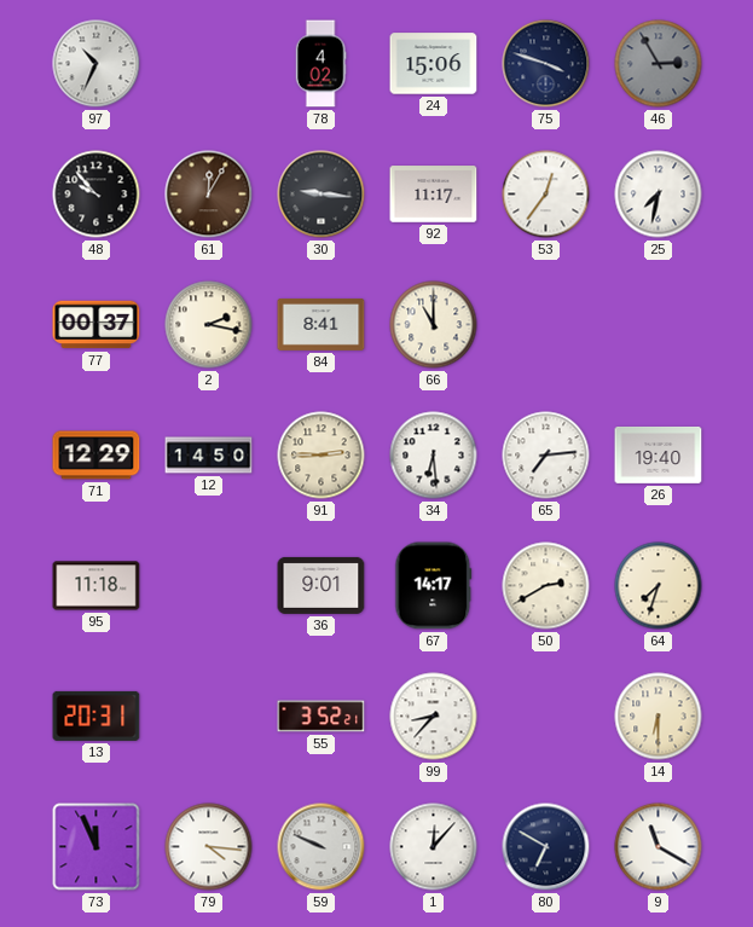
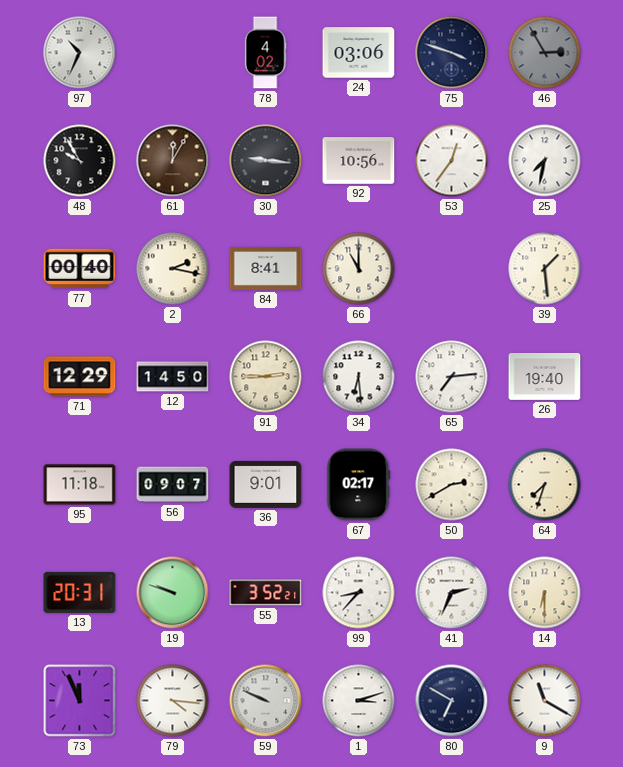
24: 15:06 -> 03:06 (359, 53)
48: 9:53 -> 9:55 (80, 161)
92: 11:17 -> 10:56 (359, 161)
77: 00:37 -> 00:40 (80, 269)
39: none -> 1:29 (545, 269)
56: none -> 09:07 (173, 485)
67: 14:17 -> 02:17 (359, 485)
19: none -> 9:48 (173, 593)
41: none -> 2:34 (452, 593)
1: 12:07 -> 3:12 (359, 701)
